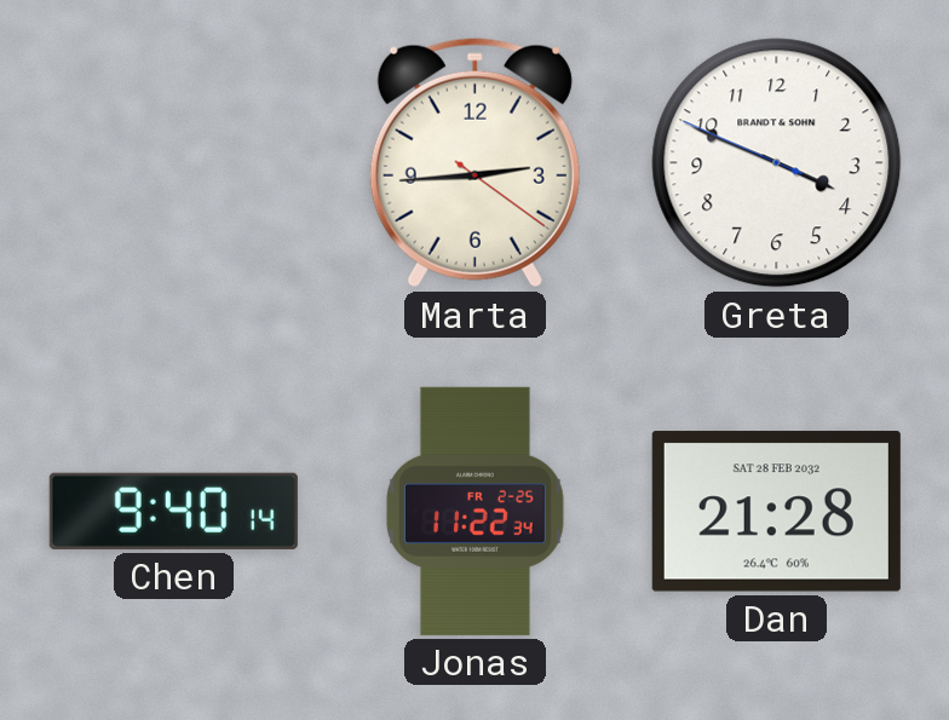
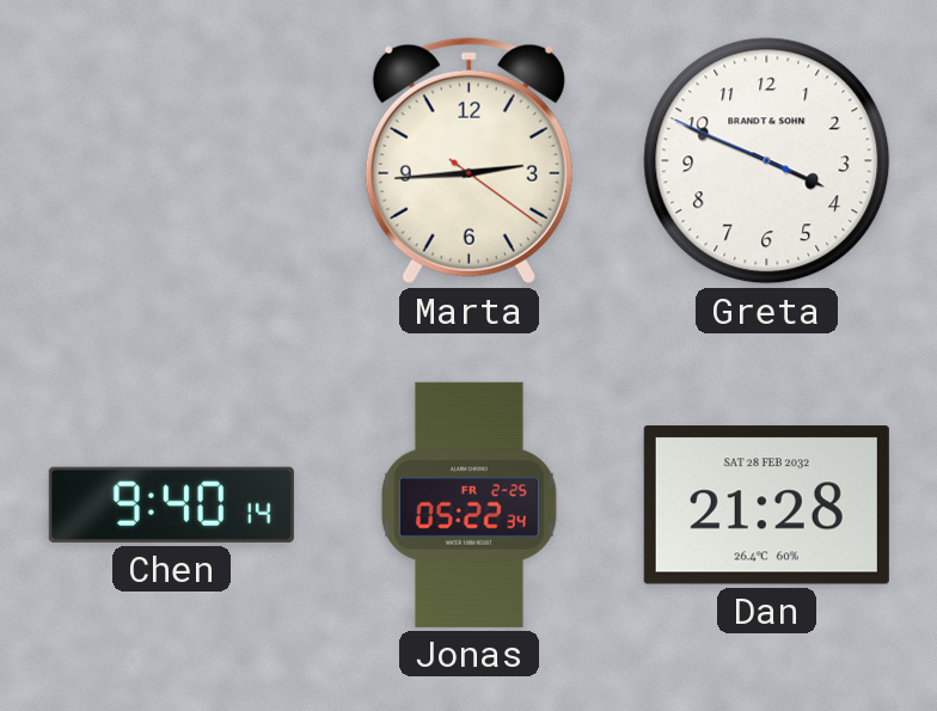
Jonas: 11:22 -> 05:22 (468, 504)
